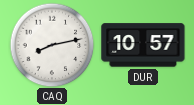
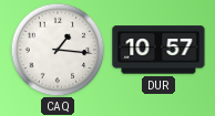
CAQ: 8:13 -> 1:16 (58, 50)
